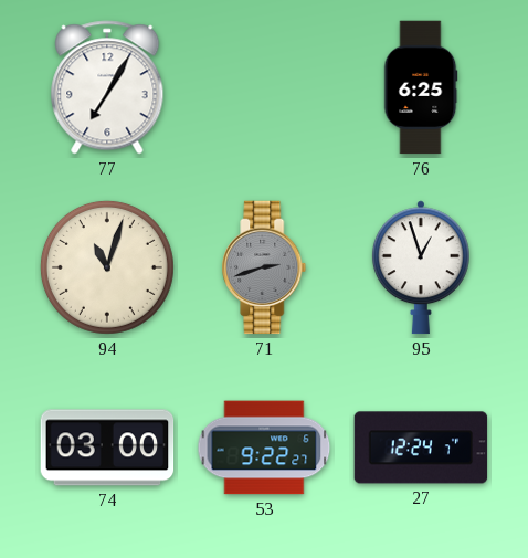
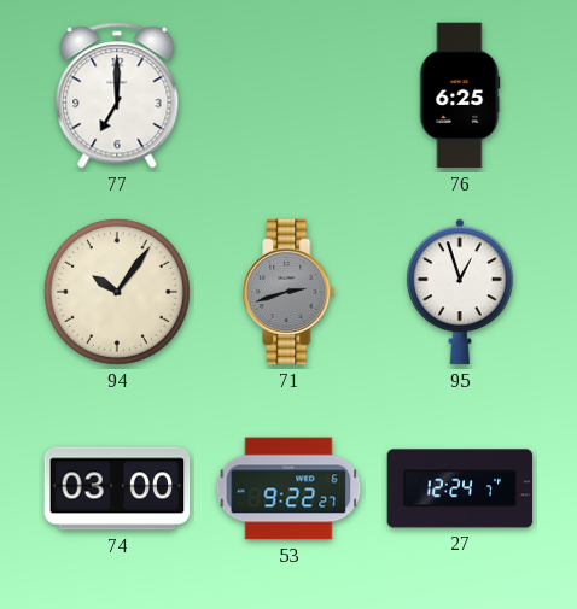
77: 7:05 -> 7:00 (117, 95)
94: 11:03 -> 10:06 (117, 292)
